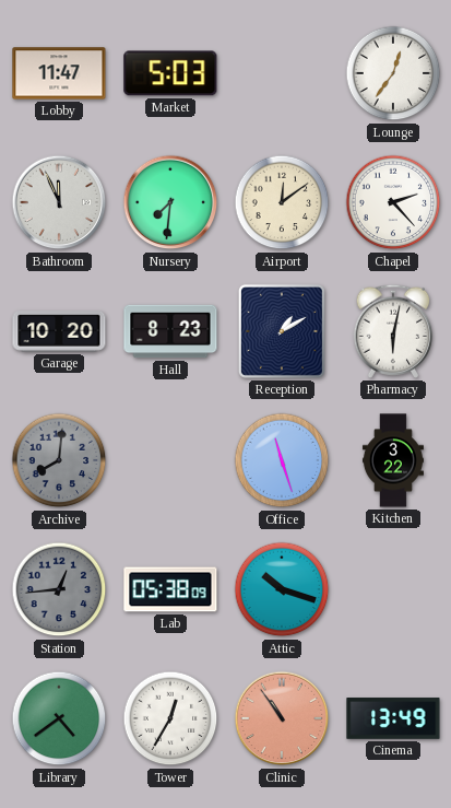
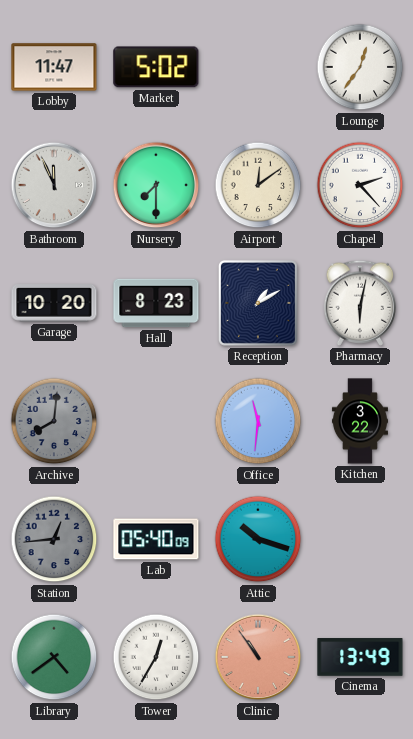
Market: 5:03 -> 5:02 (156, 67)
Nursery: 7:31 -> 7:30 (156, 185)
Office: 11:27 -> 11:31 (258, 421)
Lab: 05:38 -> 05:40 (156, 539)
